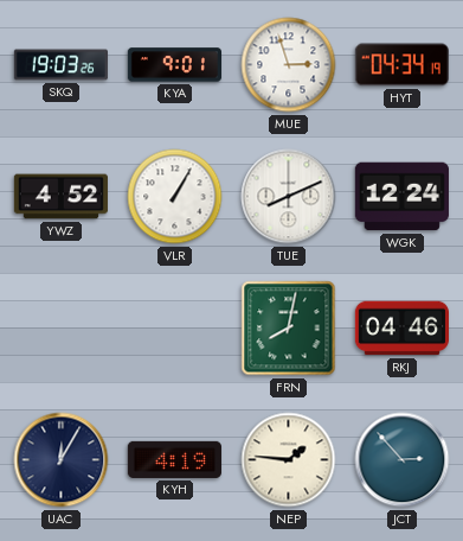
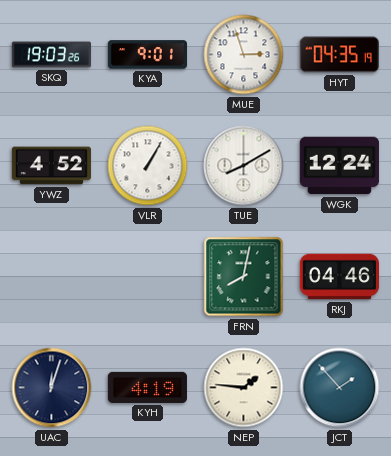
HYT: 04:34 -> 04:35 (339, 55)
TUE: 8:11 -> 8:10 (244, 166)
UAC: 12:05 -> 12:03 (52, 388)
JCT: 2:53 -> 1:53 (340, 388)
